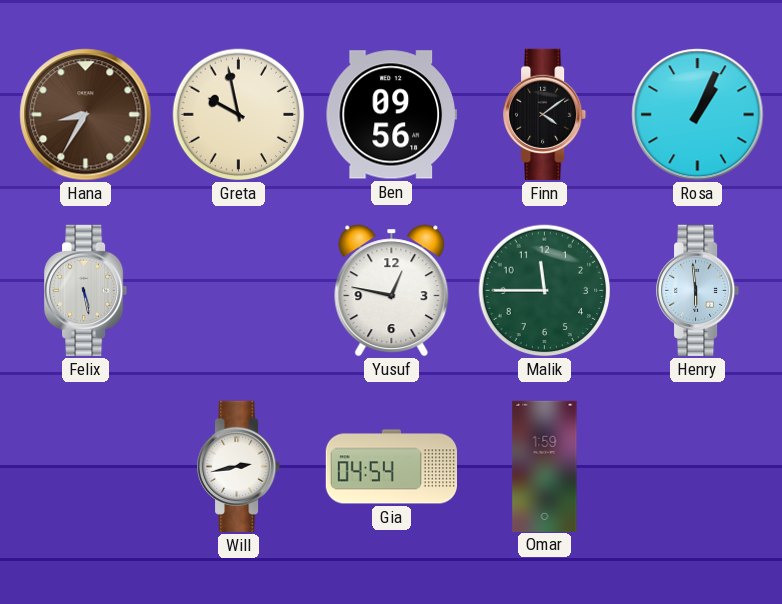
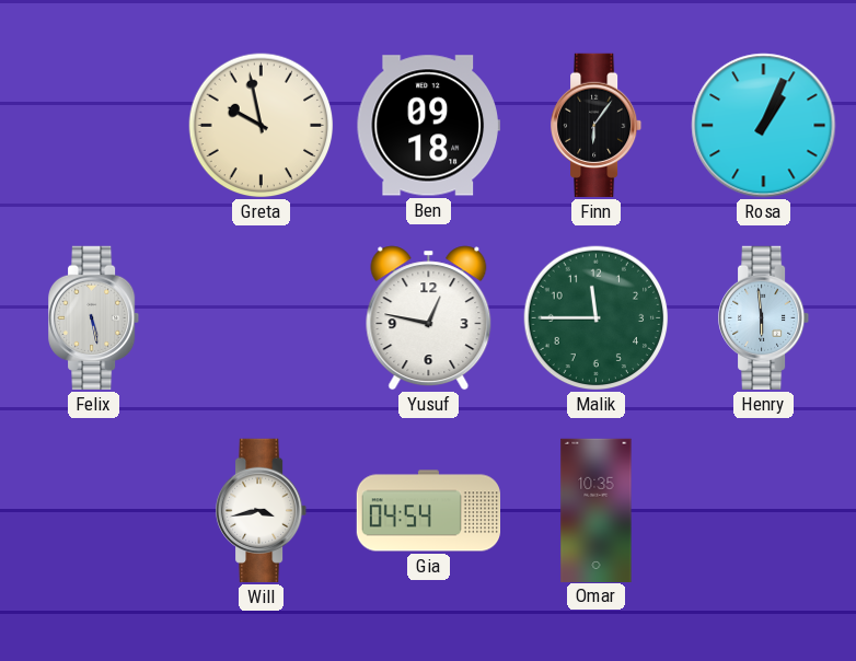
Hana: 8:35 -> none (86, 115)
Ben: 09:56 -> 09:18 (428, 126)
Finn: 4:09 -> 6:06 (598, 125)
Will: 2:43 -> 3:43 (263, 510)
Omar: 1:59 -> 10:35 (597, 510)
